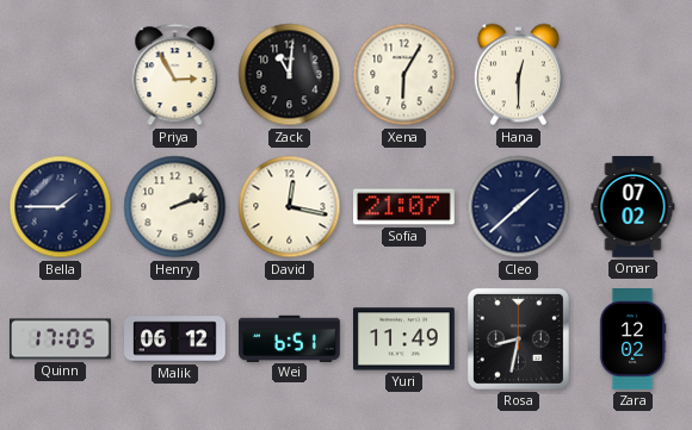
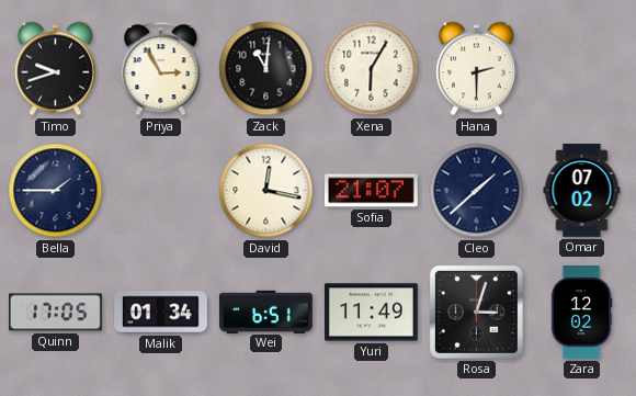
Timo: none -> 9:42 (55, 69)
Hana: 12:30 -> 2:30 (476, 69)
Henry: 2:12 -> none (175, 207)
Malik: 06:12 -> 01:34 (161, 313)
Rosa: 8:32 -> 3:03 (476, 312)
